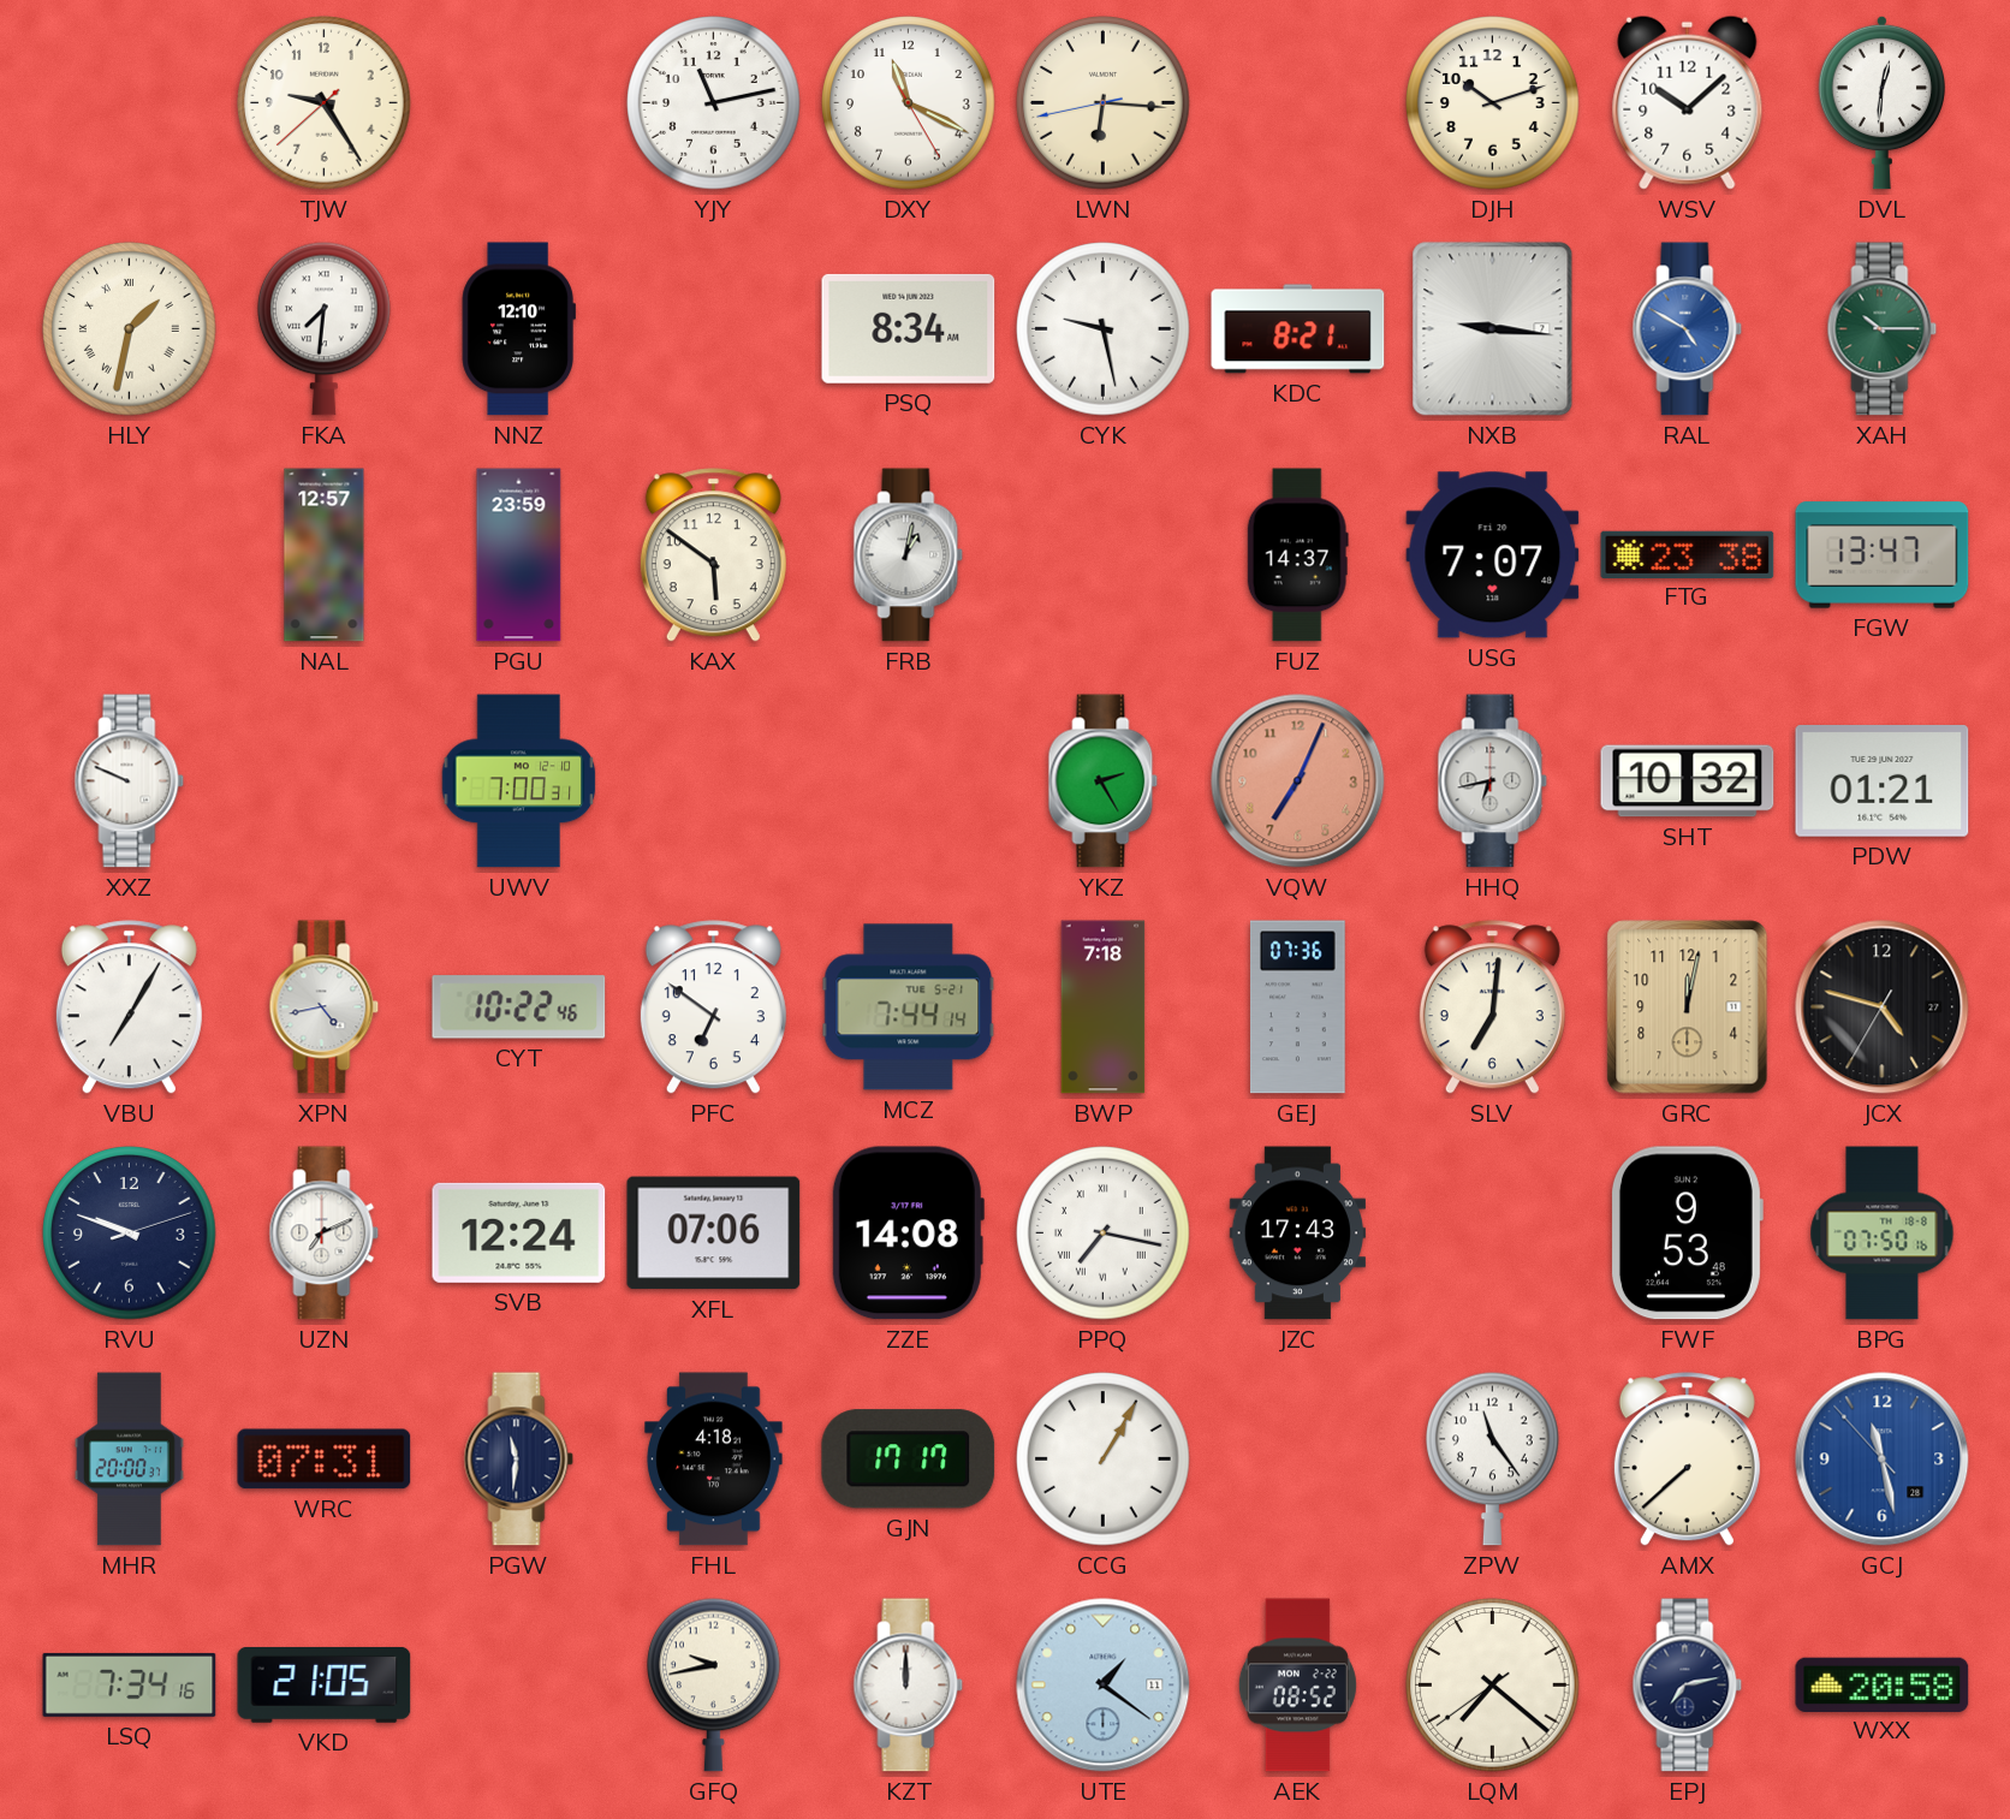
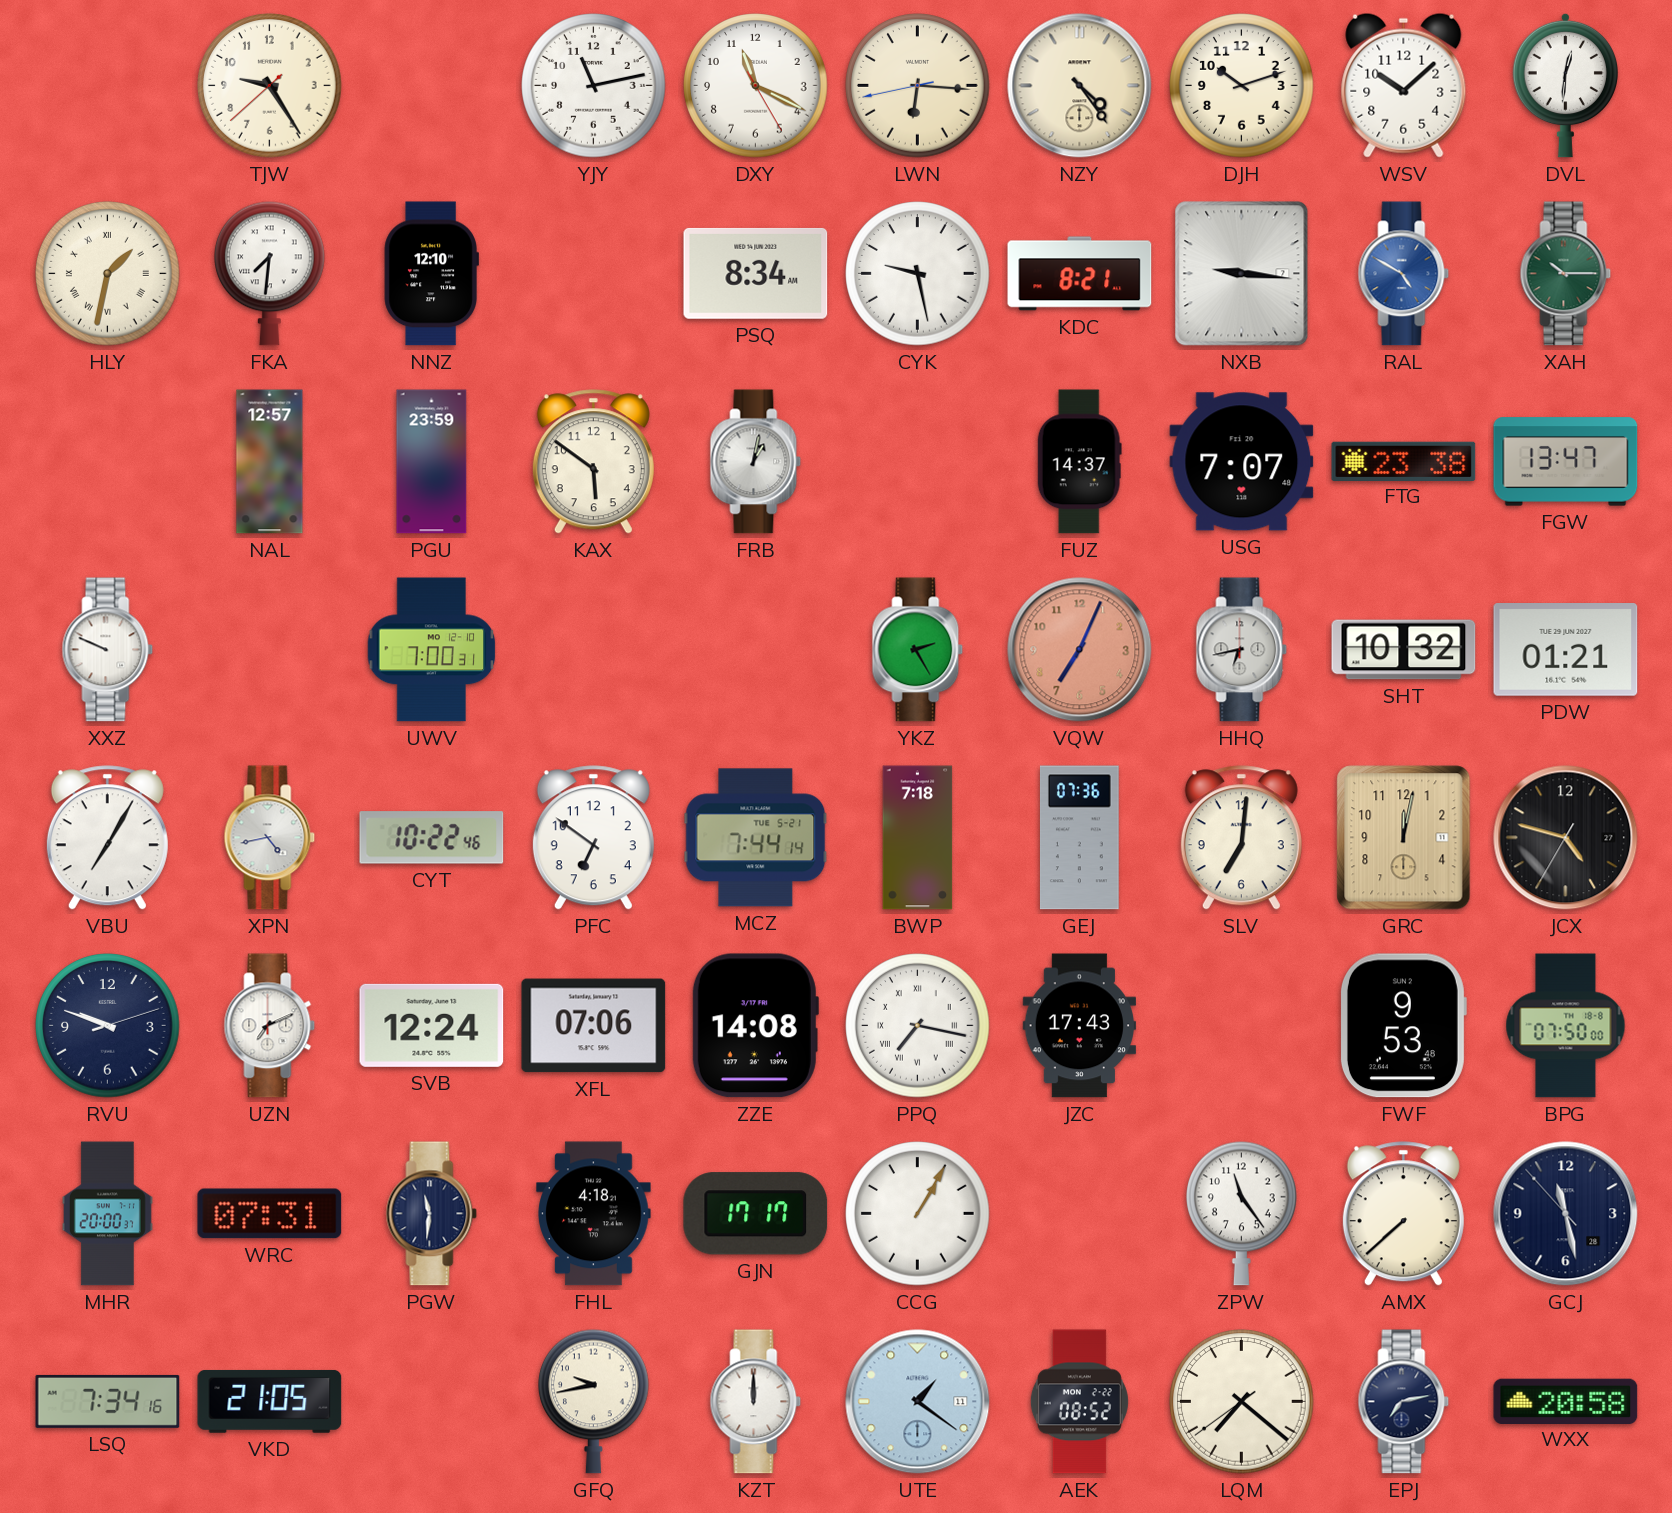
NZY: none -> 4:24 (1080, 86)
BPG: 07:50:16 -> 07:50:00 (1566, 1026)
GCJ dial: blue -> navy (1566, 1214)
